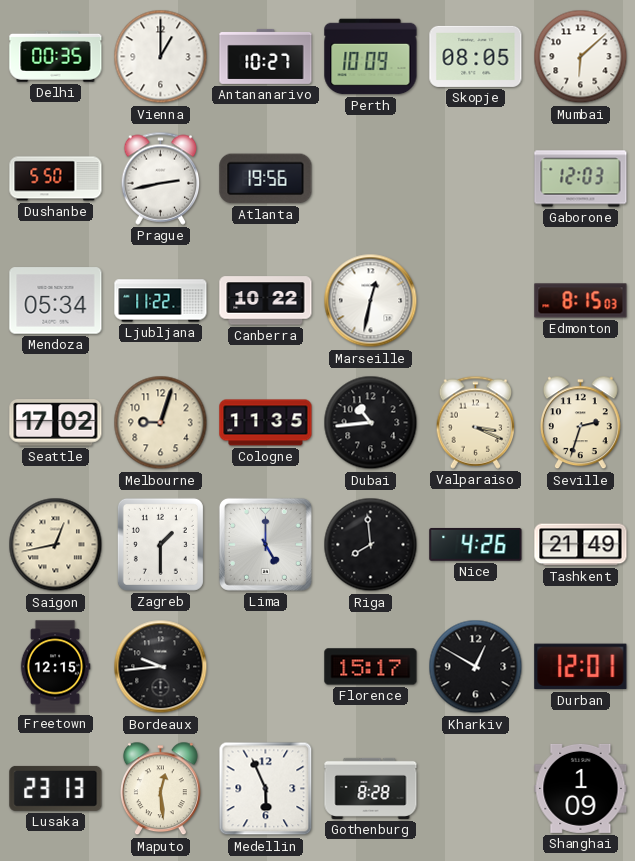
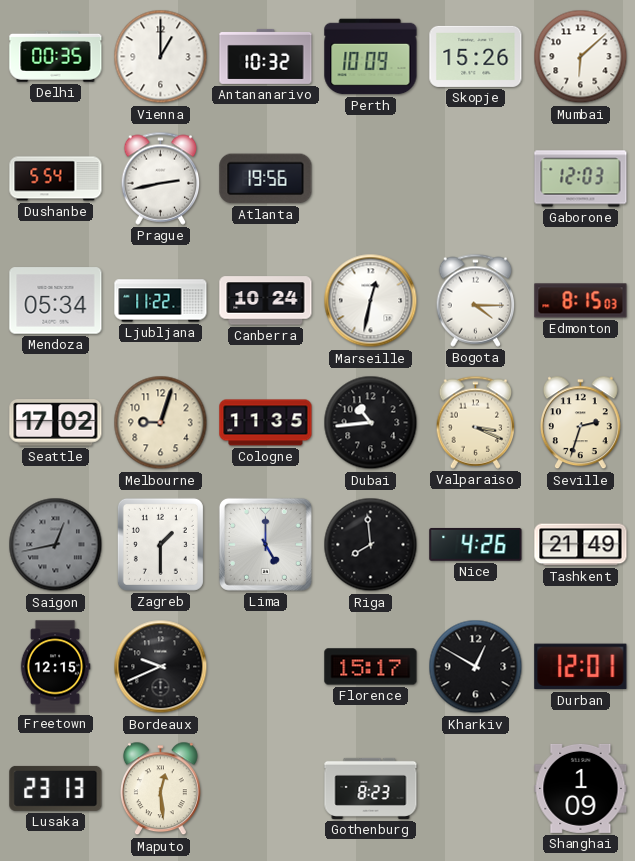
Antananarivo: 10:27 -> 10:32 (266, 56)
Skopje: 08:05 -> 15:26 (476, 56)
Dushanbe: 5:50 -> 5:54 (56, 179)
Canberra: 10:22 -> 10:24 (266, 301)
Bogota: none -> 4:15 (476, 300)
Saigon dial: cream -> grey (56, 545)
Bordeaux: 9:44 -> 9:41 (161, 667)
Medellin: 5:56 -> none (266, 789)
Gothenburg: 8:28 -> 8:23 (371, 788)
